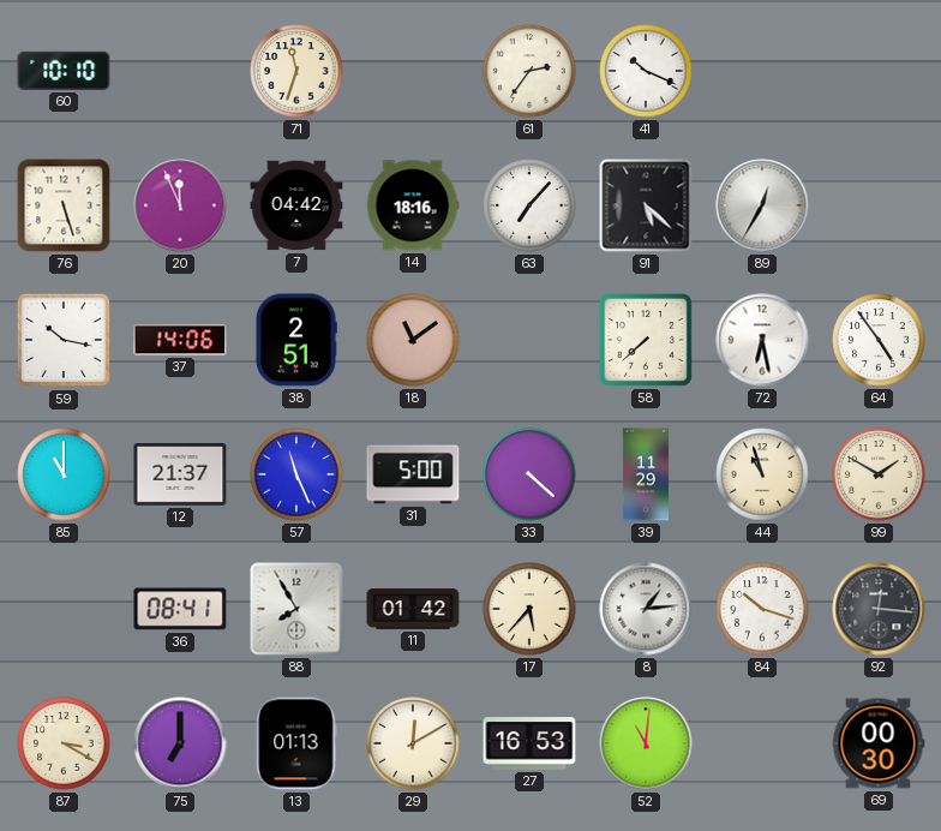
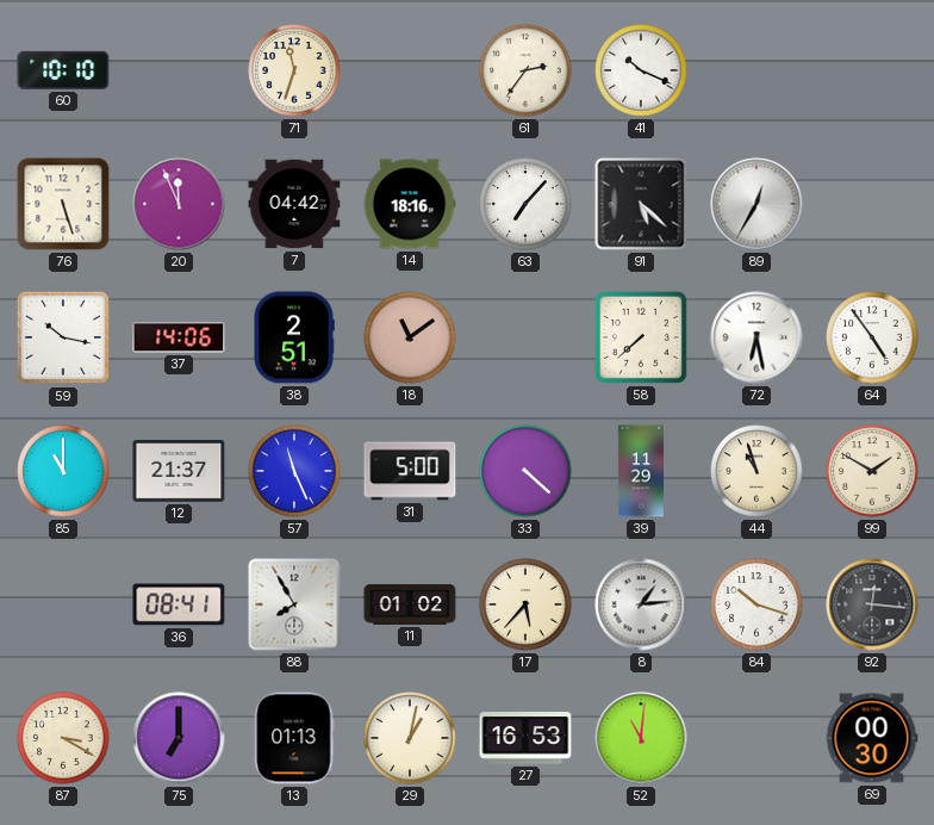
11: 01:42 -> 01:02 (410, 606)
29: 12:10 -> 1:02 (410, 738)
